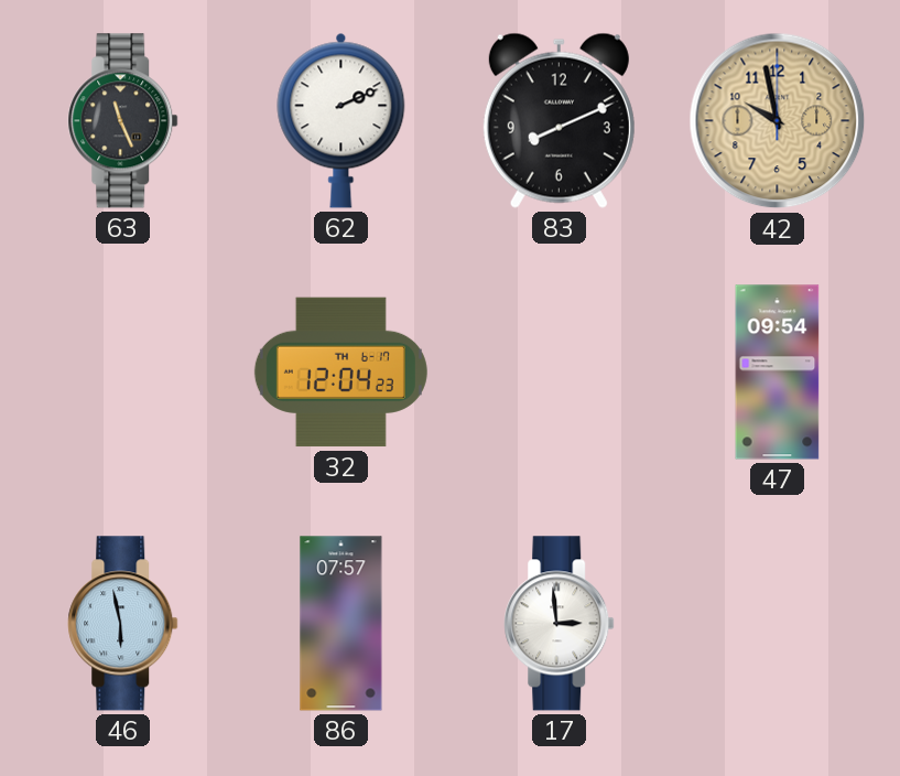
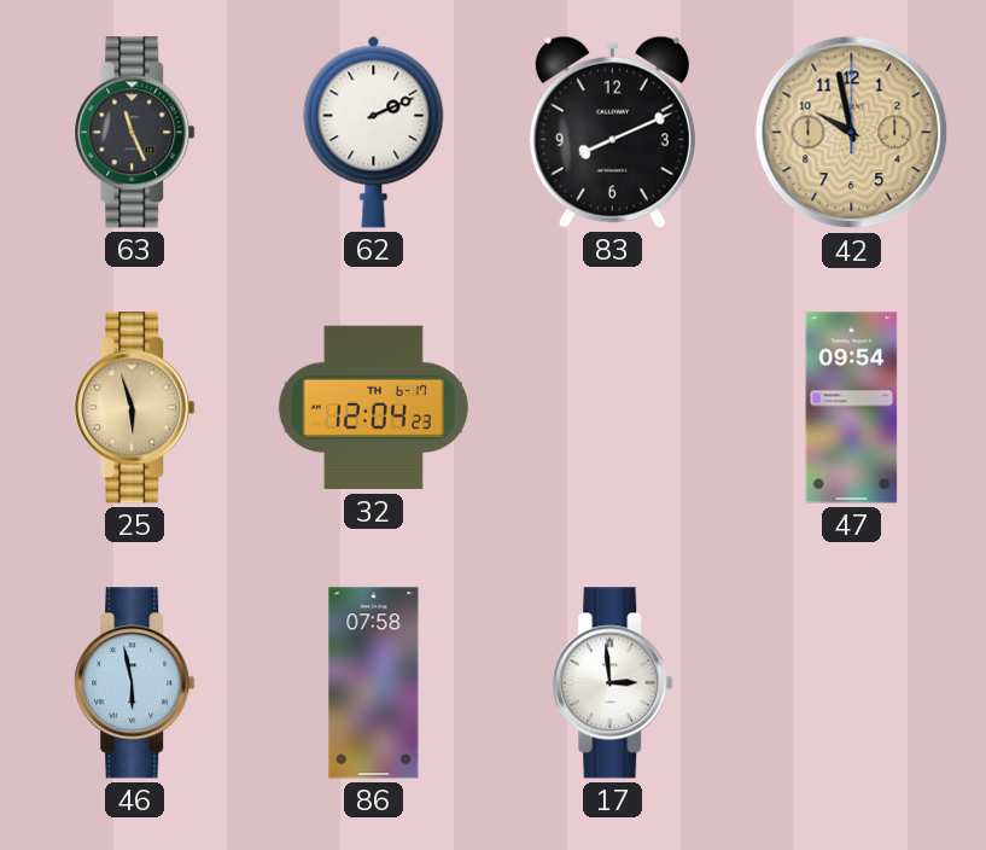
25: none -> 5:57 (135, 408)
86: 07:57 -> 07:58 (374, 683)
